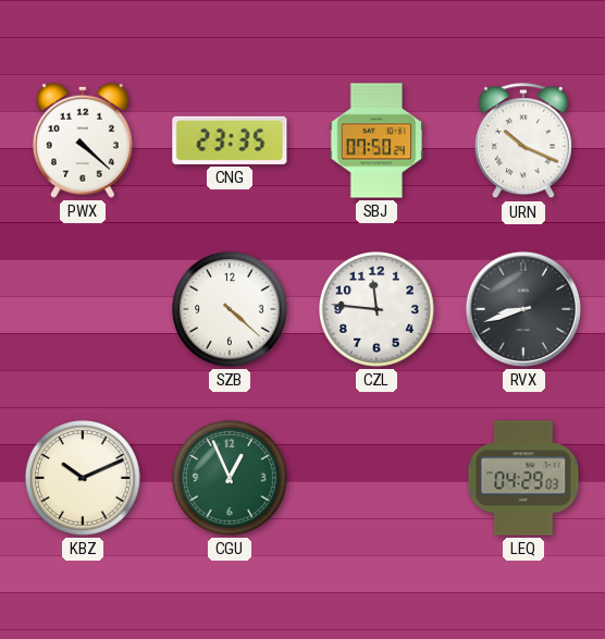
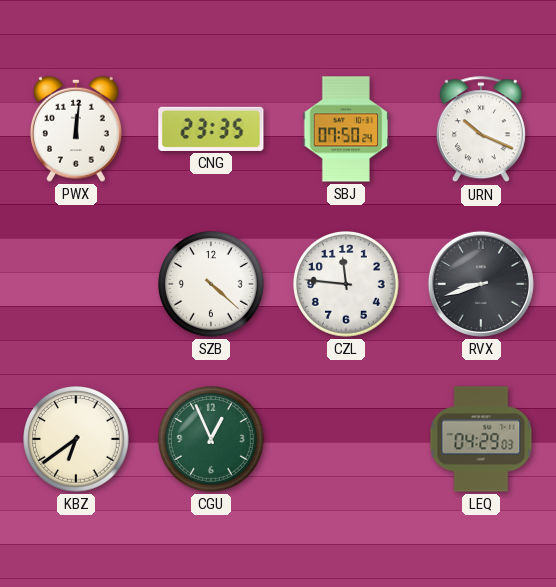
PWX: 4:22 -> 12:01 (76, 129)
KBZ: 10:11 -> 6:39 (76, 439)
